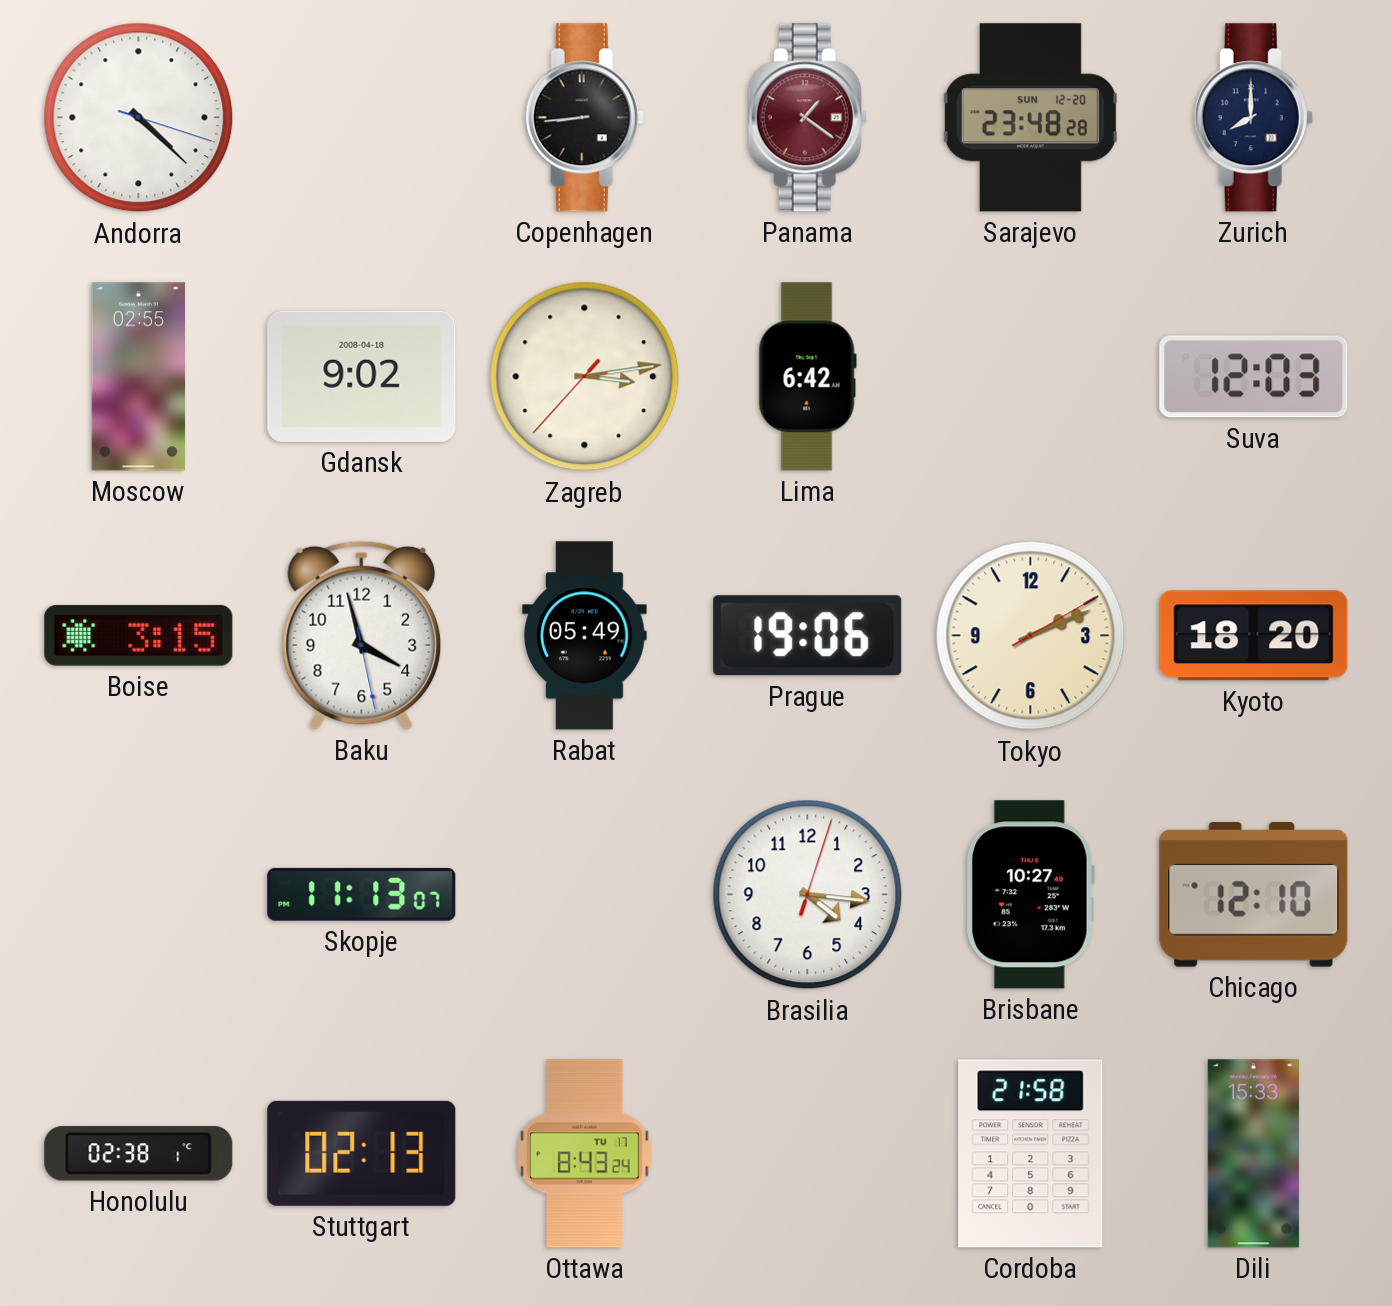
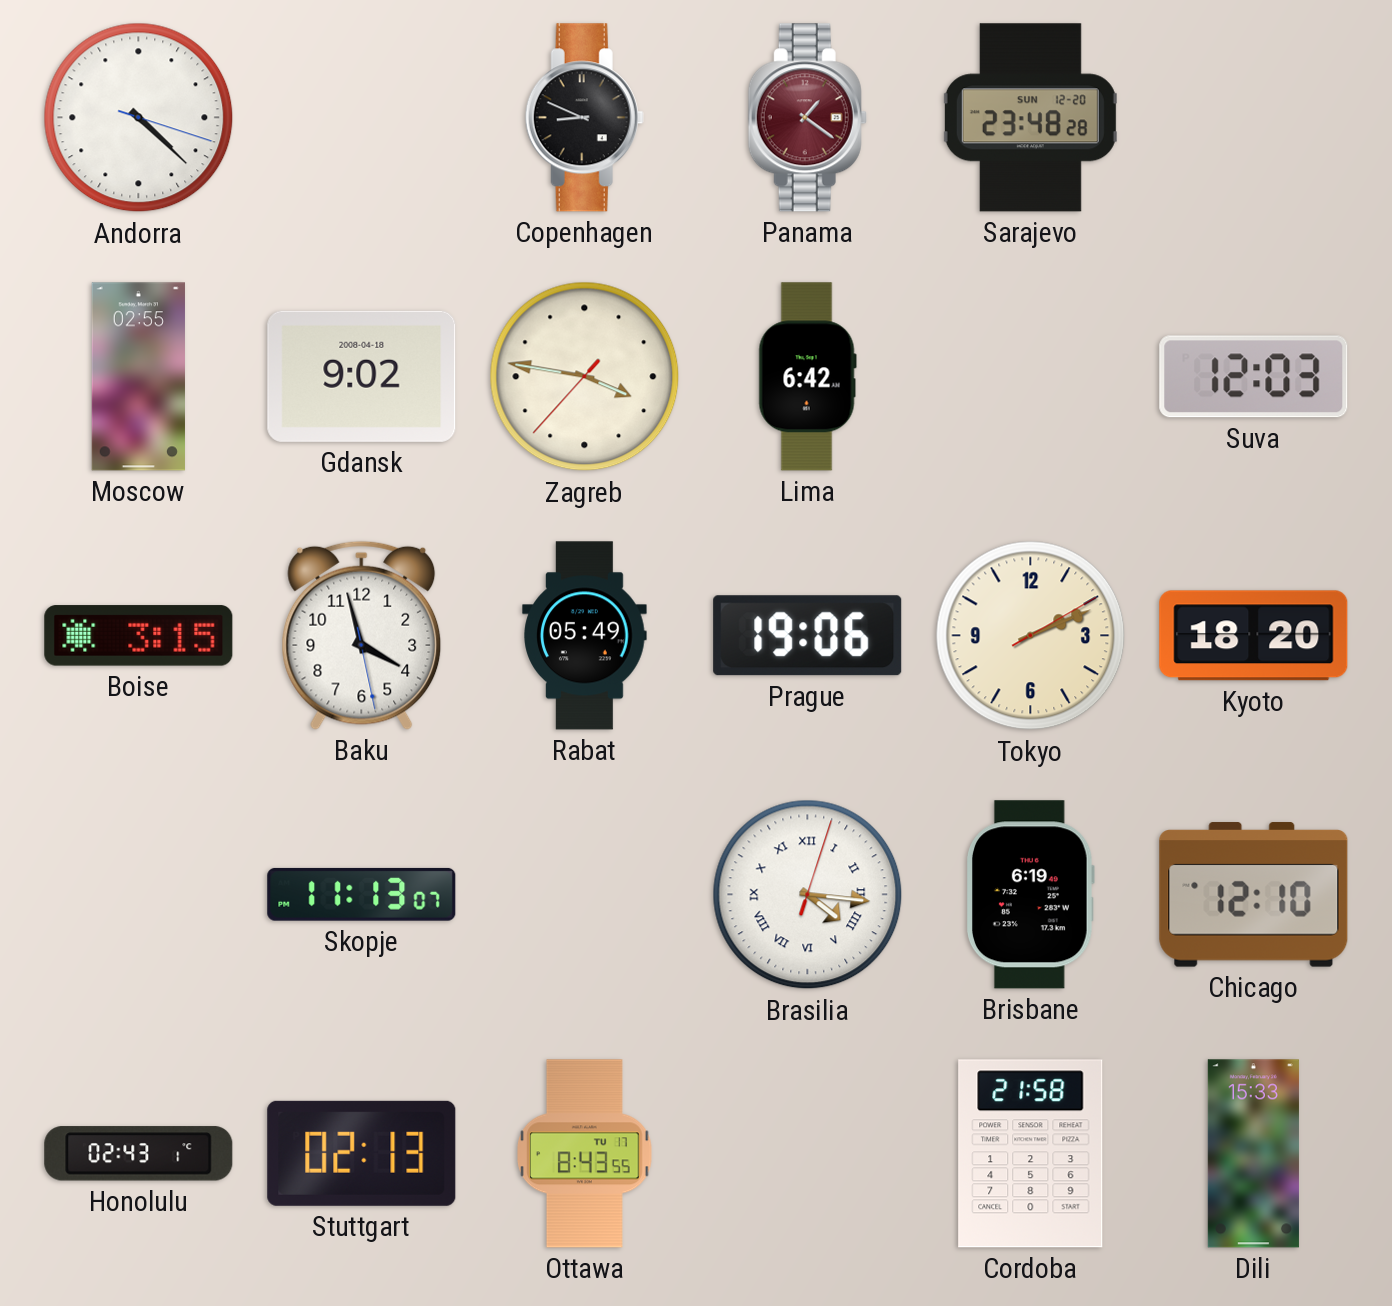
Copenhagen: 8:44 -> 8:49 (584, 118)
Zurich: 8:00 -> none (1253, 118)
Zagreb: 3:13 -> 3:46 (585, 377)
Brasilia numerals: Arabic -> Roman (808, 895)
Brisbane: 10:27 -> 6:19 (1031, 895)
Honolulu: 02:38 -> 02:43 (139, 1154)
Ottawa: 8:43:24 -> 8:43:55 (585, 1154)
